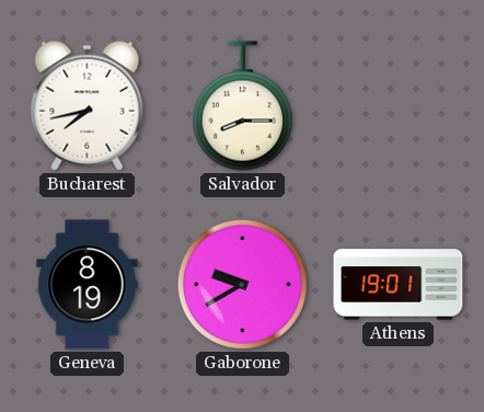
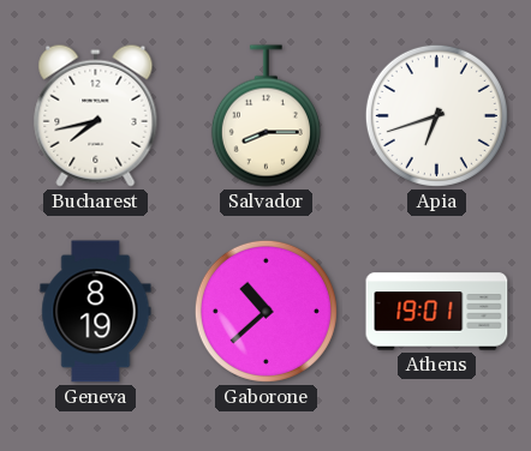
Apia: none -> 6:42 (436, 115)
Gaborone: 9:40 -> 10:38 (265, 311)
